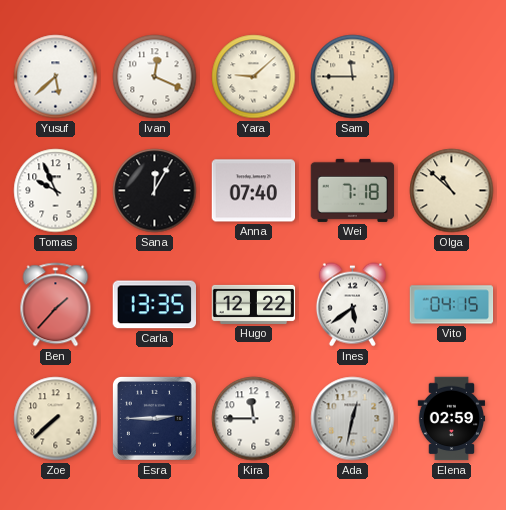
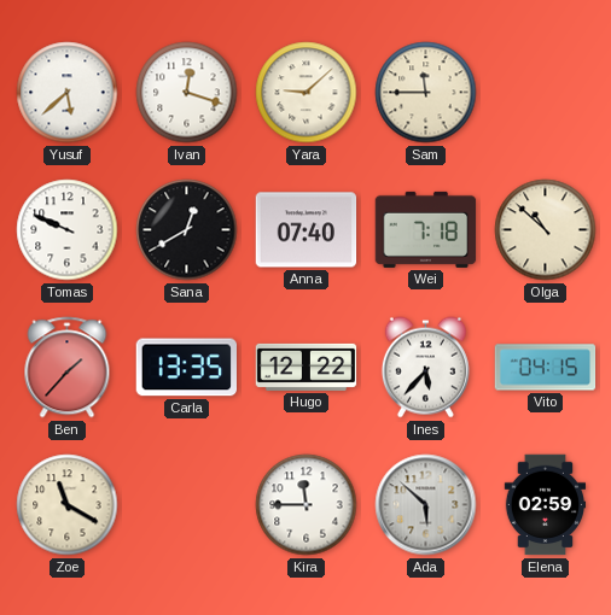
Ivan: 12:19 -> 12:18 (187, 93)
Tomas: 9:56 -> 9:49 (68, 230)
Sana: 12:05 -> 12:40 (187, 230)
Ines: 5:39 -> 5:37 (425, 368)
Zoe: 7:38 -> 11:20 (68, 505)
Esra: 2:45 -> none (154, 418)
Ada: 12:32 -> 5:52 (426, 505)
